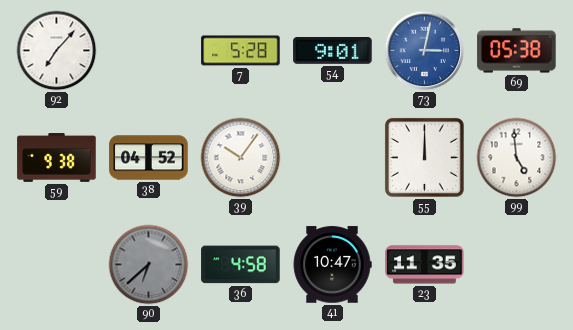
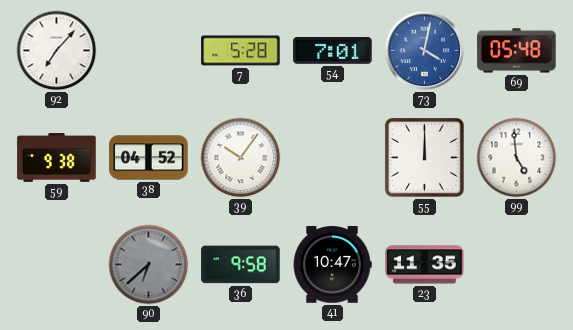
54: 9:01 -> 7:01 (333, 51)
73: 3:02 -> 4:02 (425, 51)
69: 05:38 -> 05:48 (517, 51)
36: 4:58 -> 9:58 (241, 265)
